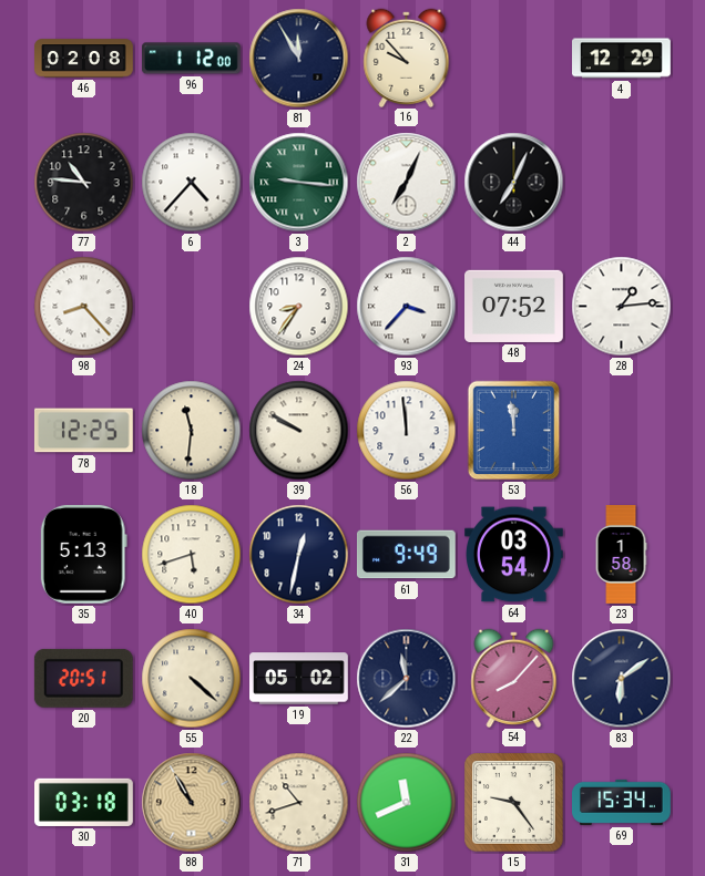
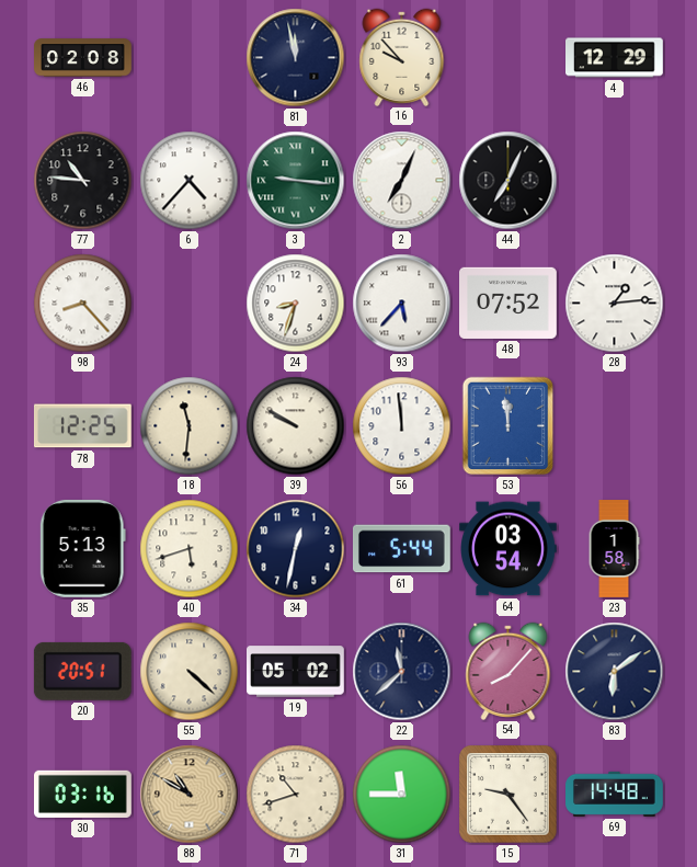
96: 1:12 -> none (192, 59)
81: 11:55 -> 11:58 (296, 58)
24: 8:36 -> 8:33 (296, 304)
93: 3:37 -> 5:37 (402, 304)
61: 9:49 -> 5:44 (402, 549)
30: 03:18 -> 03:16 (83, 794)
88: 10:55 -> 10:50 (190, 795)
31: 11:41 -> 11:45 (402, 795)
69: 15:34 -> 14:48 (615, 794)
